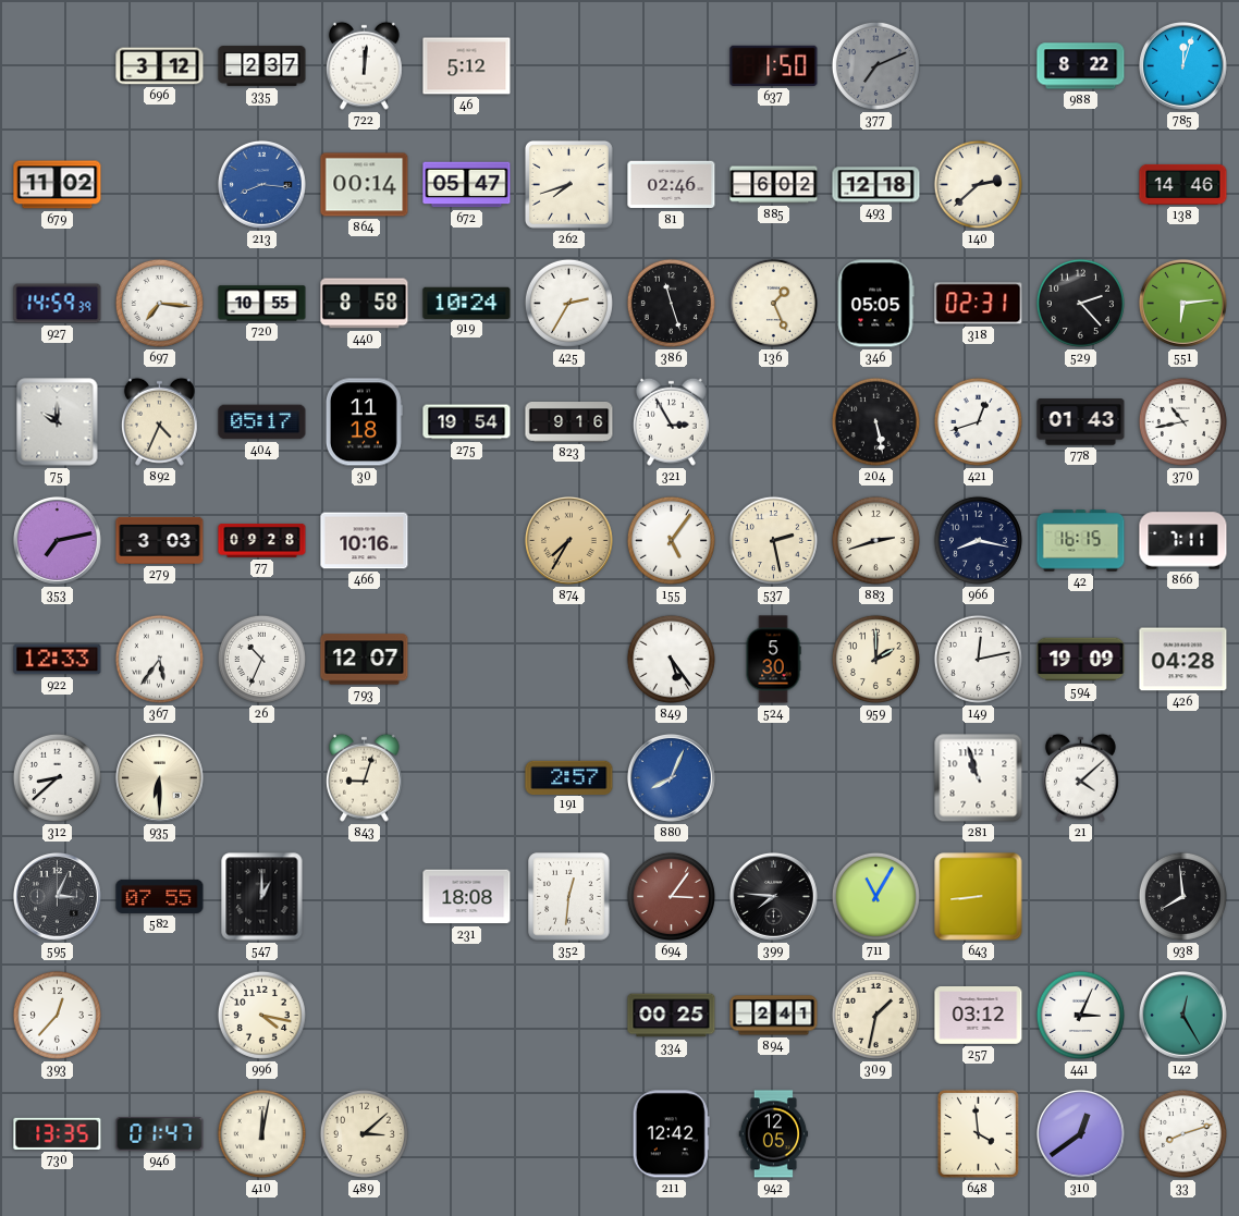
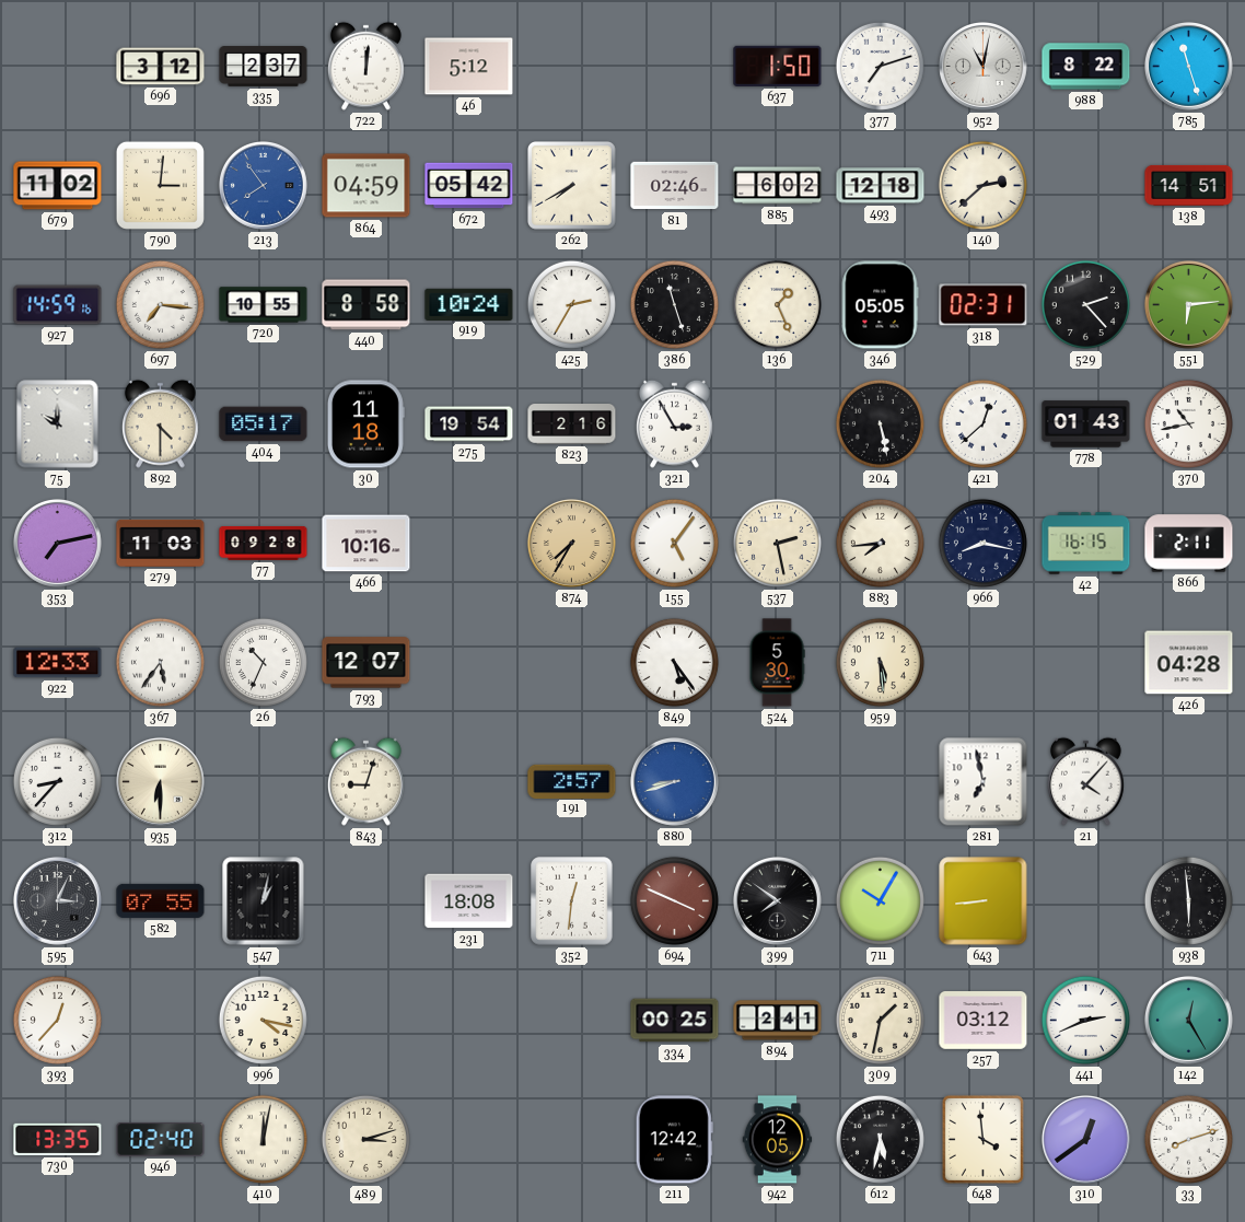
377: 7:11 -> 7:12 (880, 66)
377 dial: grey -> white (880, 66)
952: none -> 11:02 (982, 66)
785: 12:03 -> 11:27 (1188, 66)
790: none -> 3:01 (160, 185)
213: 8:16 -> 7:54 (263, 185)
864: 00:14 -> 04:59 (366, 186)
672: 05:47 -> 05:42 (469, 186)
262: 7:42 -> 7:40 (572, 186)
138: 14:46 -> 14:51 (1189, 185)
927: 14:59:39 -> 14:59:16 (58, 305)
892: 4:34 -> 4:30 (160, 423)
823: 9:16 -> 2:16 (572, 424)
421: 12:42 -> 12:38 (982, 423)
279: 3:03 -> 11:03 (161, 543)
883: 2:42 -> 7:44 (880, 543)
866: 7:11 -> 2:11 (1189, 544)
959: 2:00 -> 5:29 (880, 662)
149: 12:13 -> none (978, 659)
594: 19:09 -> none (1081, 660)
312: 8:38 -> 8:37 (57, 781)
880: 8:04 -> 8:42 (674, 781)
281: 10:57 -> 6:58 (984, 782)
21: 4:08 -> 4:07 (1085, 781)
547: 1:00 -> 1:02 (264, 901)
694: 3:06 -> 3:49 (674, 900)
399: 7:46 -> 7:51 (777, 900)
711: 11:05 -> 10:05 (880, 900)
938: 7:59 -> 5:59 (1188, 900)
441: 3:04 -> 2:41 (1085, 1020)
946: 01:47 -> 02:40 (161, 1140)
489: 3:08 -> 3:12 (365, 1139)
612: none -> 5:32 (880, 1139)
